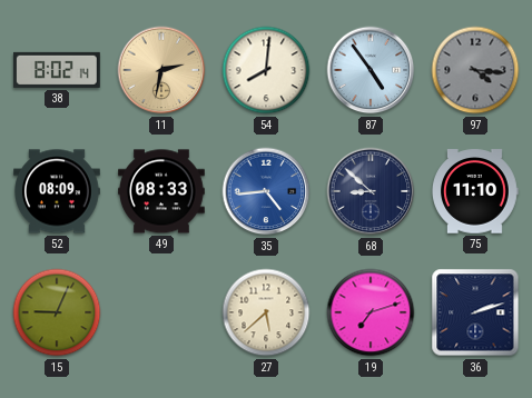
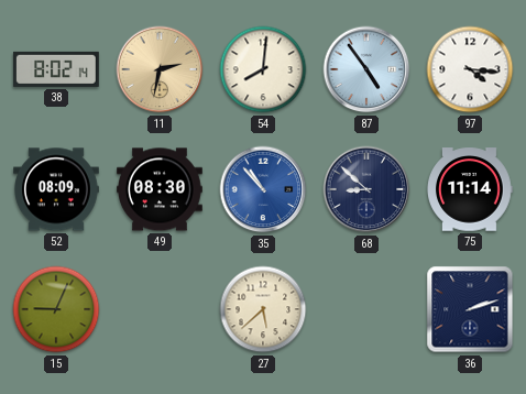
97 dial: grey -> white (470, 69)
49: 08:33 -> 08:30 (161, 189)
35: 4:44 -> 10:53 (263, 189)
75: 11:10 -> 11:14 (470, 189)
19: 7:12 -> none (371, 312)
